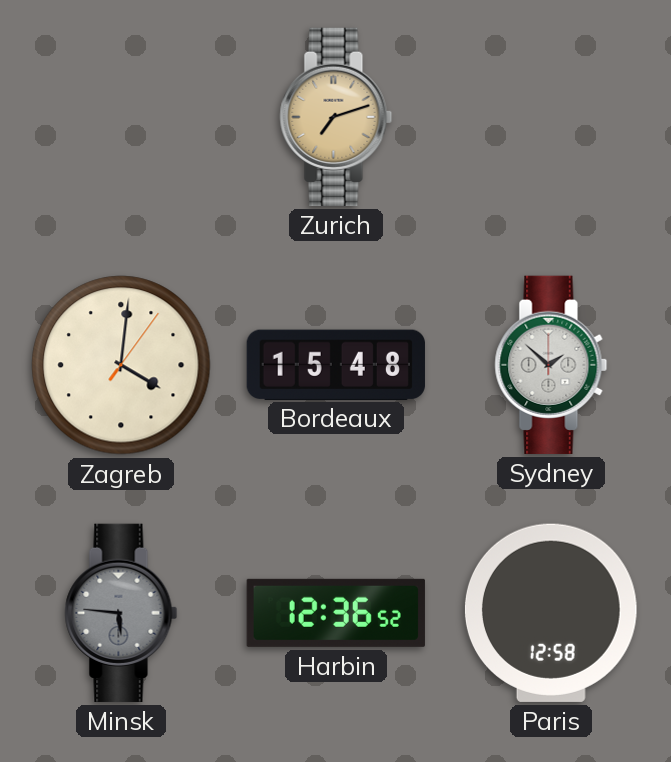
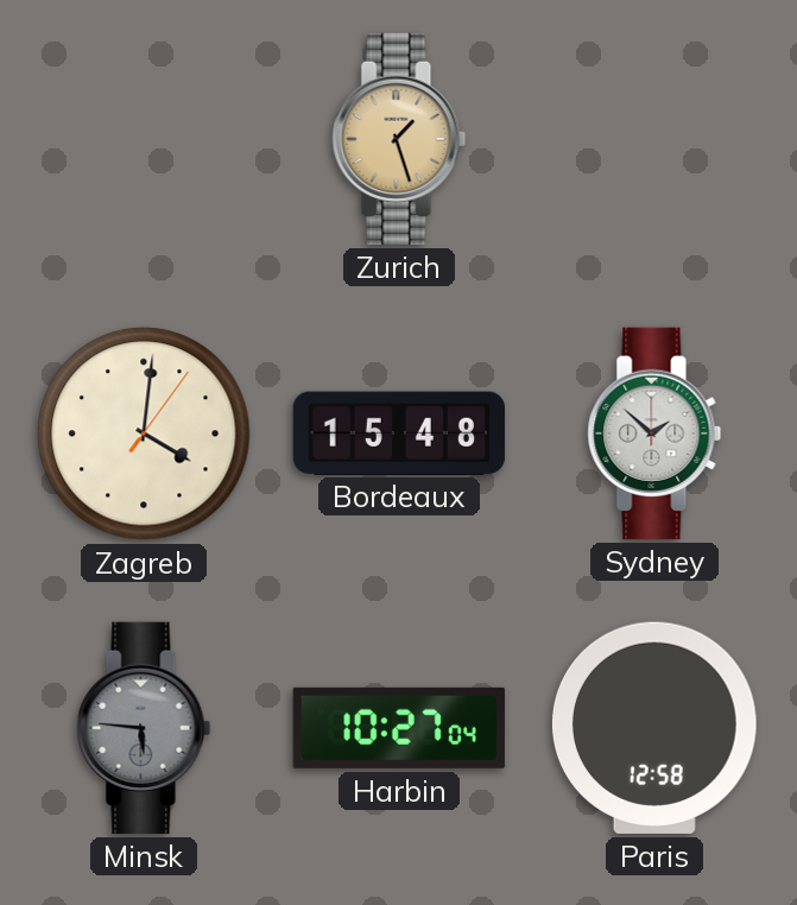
Zurich: 7:12 -> 1:27 (399, 139)
Harbin: 12:36 -> 10:27 (399, 728)
